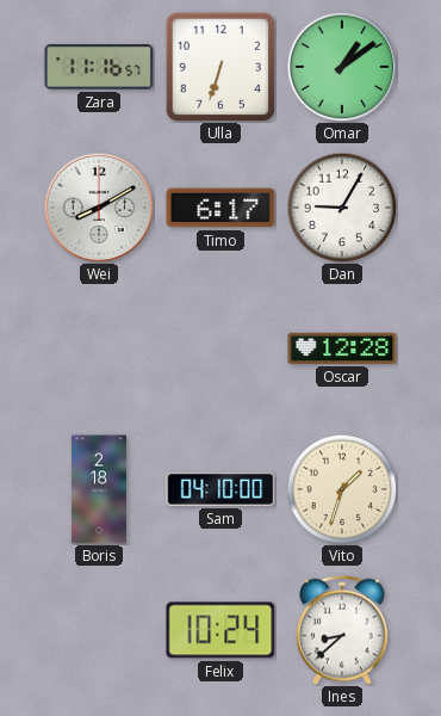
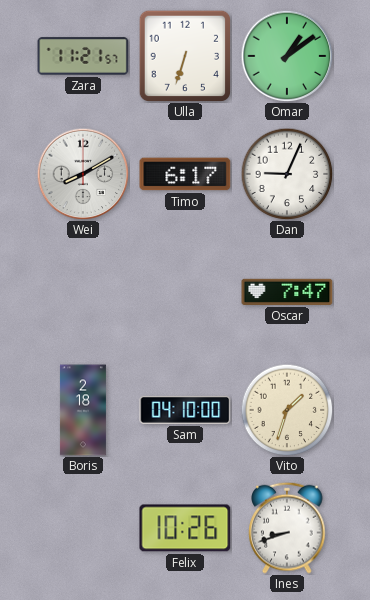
Zara: 11:16 -> 11:21 (83, 56)
Dan: 9:05 -> 9:04 (287, 174)
Oscar: 12:28 -> 7:47 (287, 292)
Felix: 10:24 -> 10:26 (185, 528)
Ines: 8:38 -> 8:42 (287, 528)
